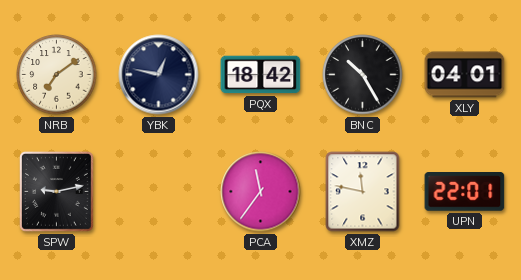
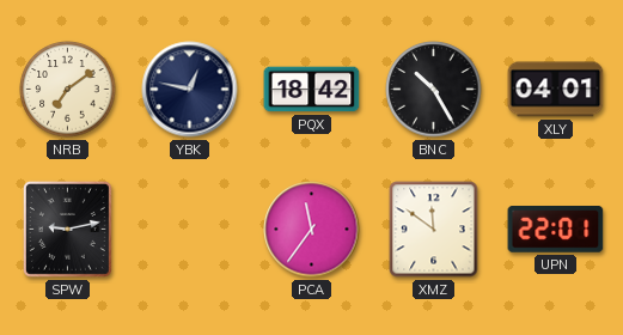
XMZ: 11:47 -> 11:51 (434, 230)
